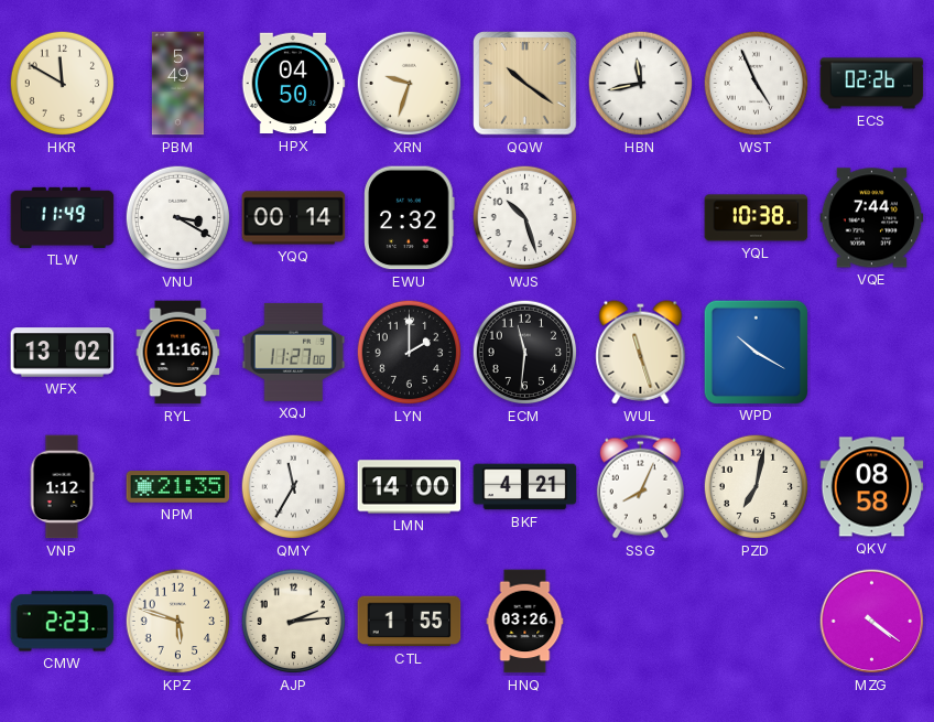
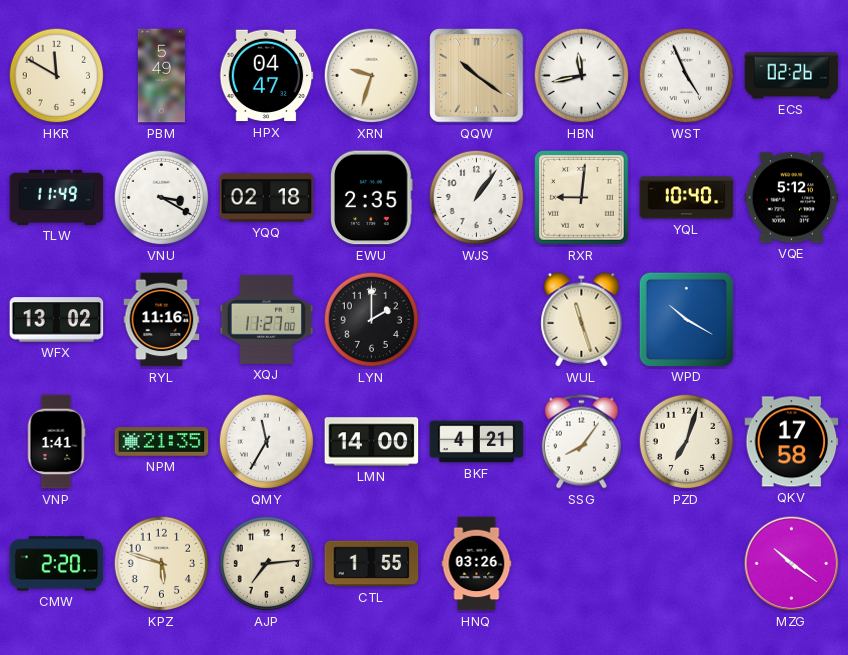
HPX: 04:50 -> 04:47 (266, 76)
YQQ: 00:14 -> 02:18 (267, 198)
EWU: 2:32 -> 2:35 (372, 198)
WJS: 10:27 -> 1:06 (477, 198)
RXR: none -> 9:01 (582, 198)
YQL: 10:38 -> 10:40 (687, 198)
VQE: 7:44 -> 5:12 (792, 198)
ECM: 11:31 -> none (525, 353)
VNP: 1:12 -> 1:41 (56, 442)
SSG: 8:04 -> 8:06 (581, 442)
PZD: 7:02 -> 7:03 (687, 442)
QKV: 08:58 -> 17:58 (792, 442)
CMW: 2:23 -> 2:20 (57, 564)
AJP: 2:14 -> 7:14 (267, 564)
MZG: 4:21 -> 10:21 (792, 564)
